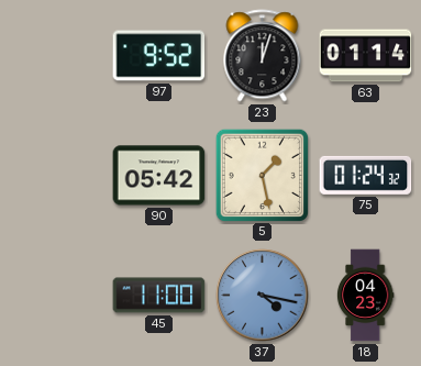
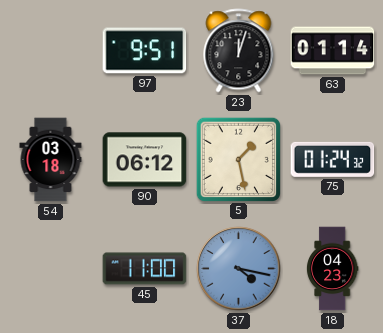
97: 9:52 -> 9:51 (145, 51)
54: none -> 03:18 (51, 160)
90: 05:42 -> 06:12 (145, 160)
